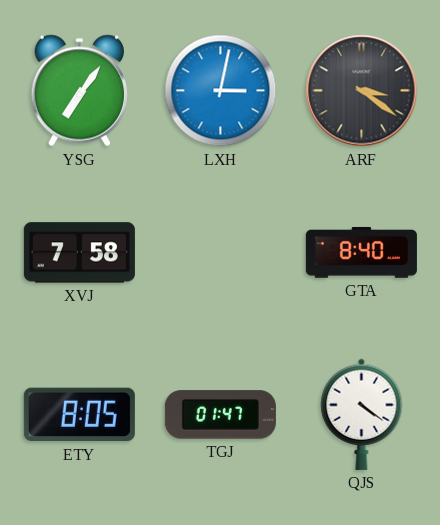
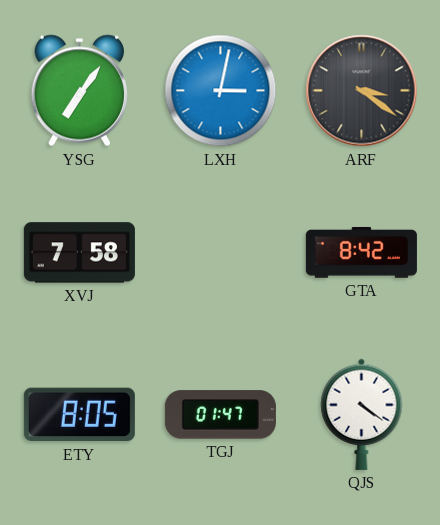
GTA: 8:40 -> 8:42 (361, 253)
